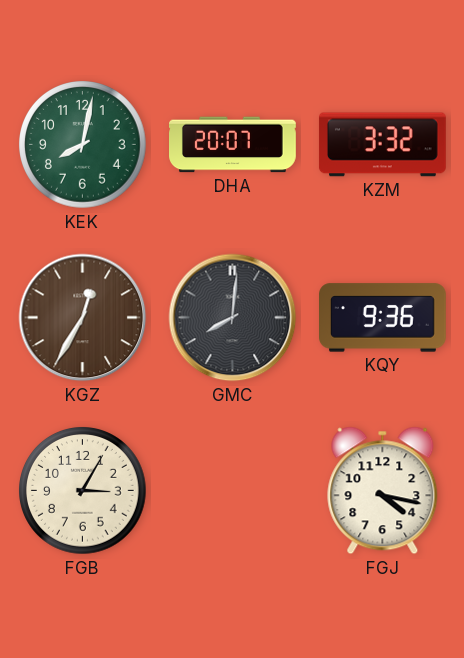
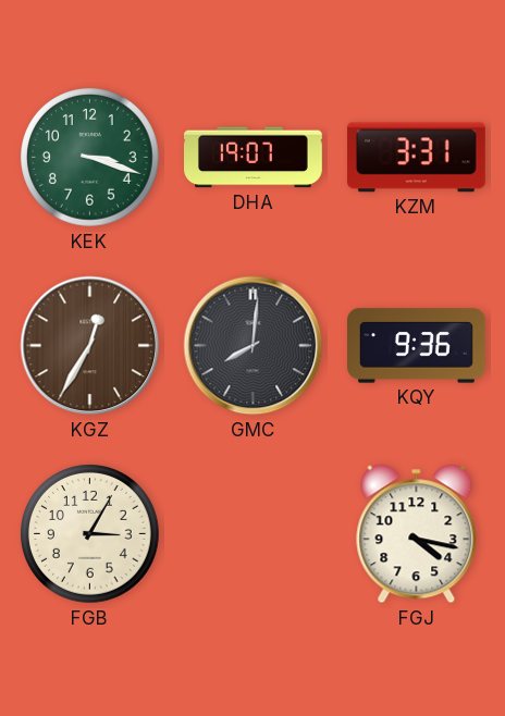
KEK: 8:02 -> 3:18 (90, 158)
DHA: 20:07 -> 19:07 (254, 158)
KZM: 3:32 -> 3:31 (416, 158)
